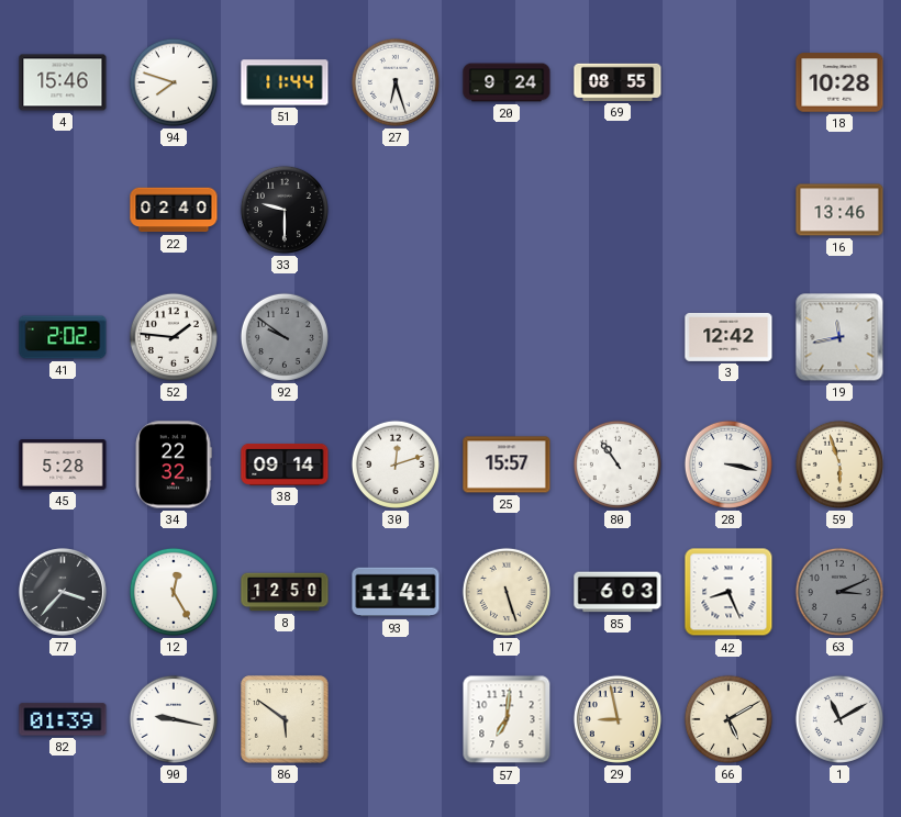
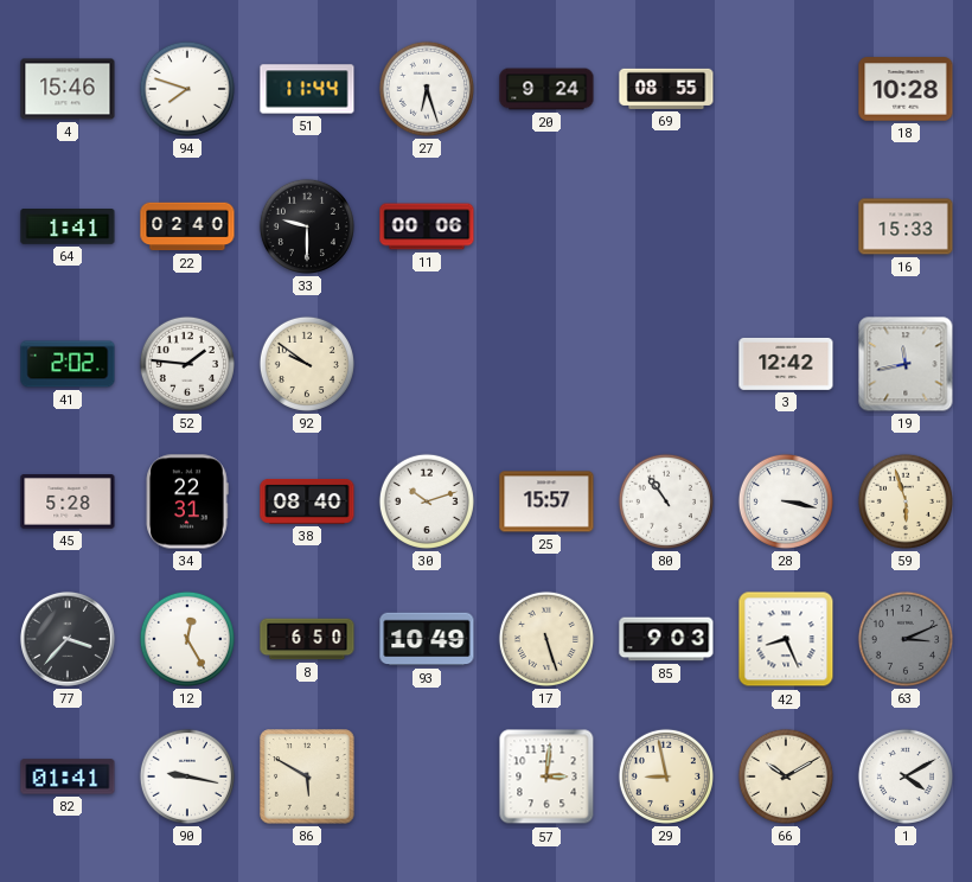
64: none -> 1:41 (68, 228)
11: none -> 00:06 (427, 226)
16: 13:46 -> 15:33 (906, 226)
92 dial: grey -> cream (307, 364)
34: 22:32 -> 22:31 (187, 501)
38: 09:14 -> 08:40 (307, 501)
30: 12:12 -> 10:12 (427, 501)
8: 12:50 -> 6:50 (307, 639)
93: 11:41 -> 10:49 (427, 639)
85: 6:03 -> 9:03 (666, 639)
82: 01:39 -> 01:41 (68, 776)
86: 5:51 -> 5:50 (307, 776)
57: 7:01 -> 3:01 (546, 776)
66: 5:10 -> 10:10 (786, 776)
1: 11:10 -> 4:10 (906, 776)
